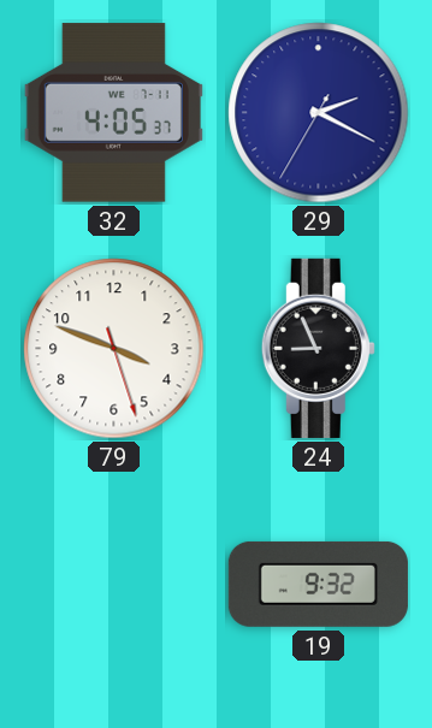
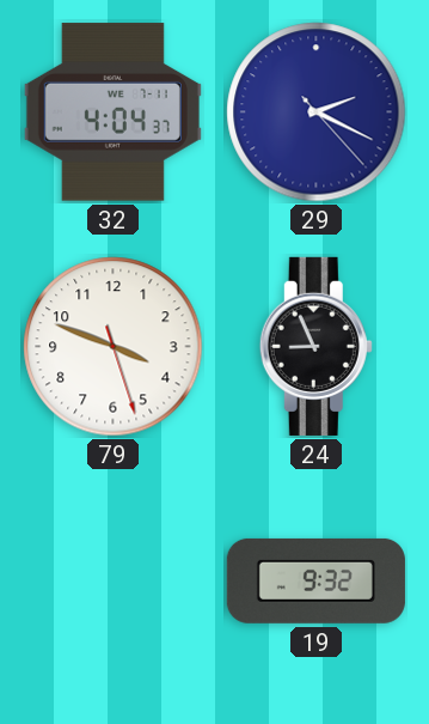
32: 4:05 -> 4:04 (112, 112)
29: 2:19:35 -> 2:19:23 (317, 112)
